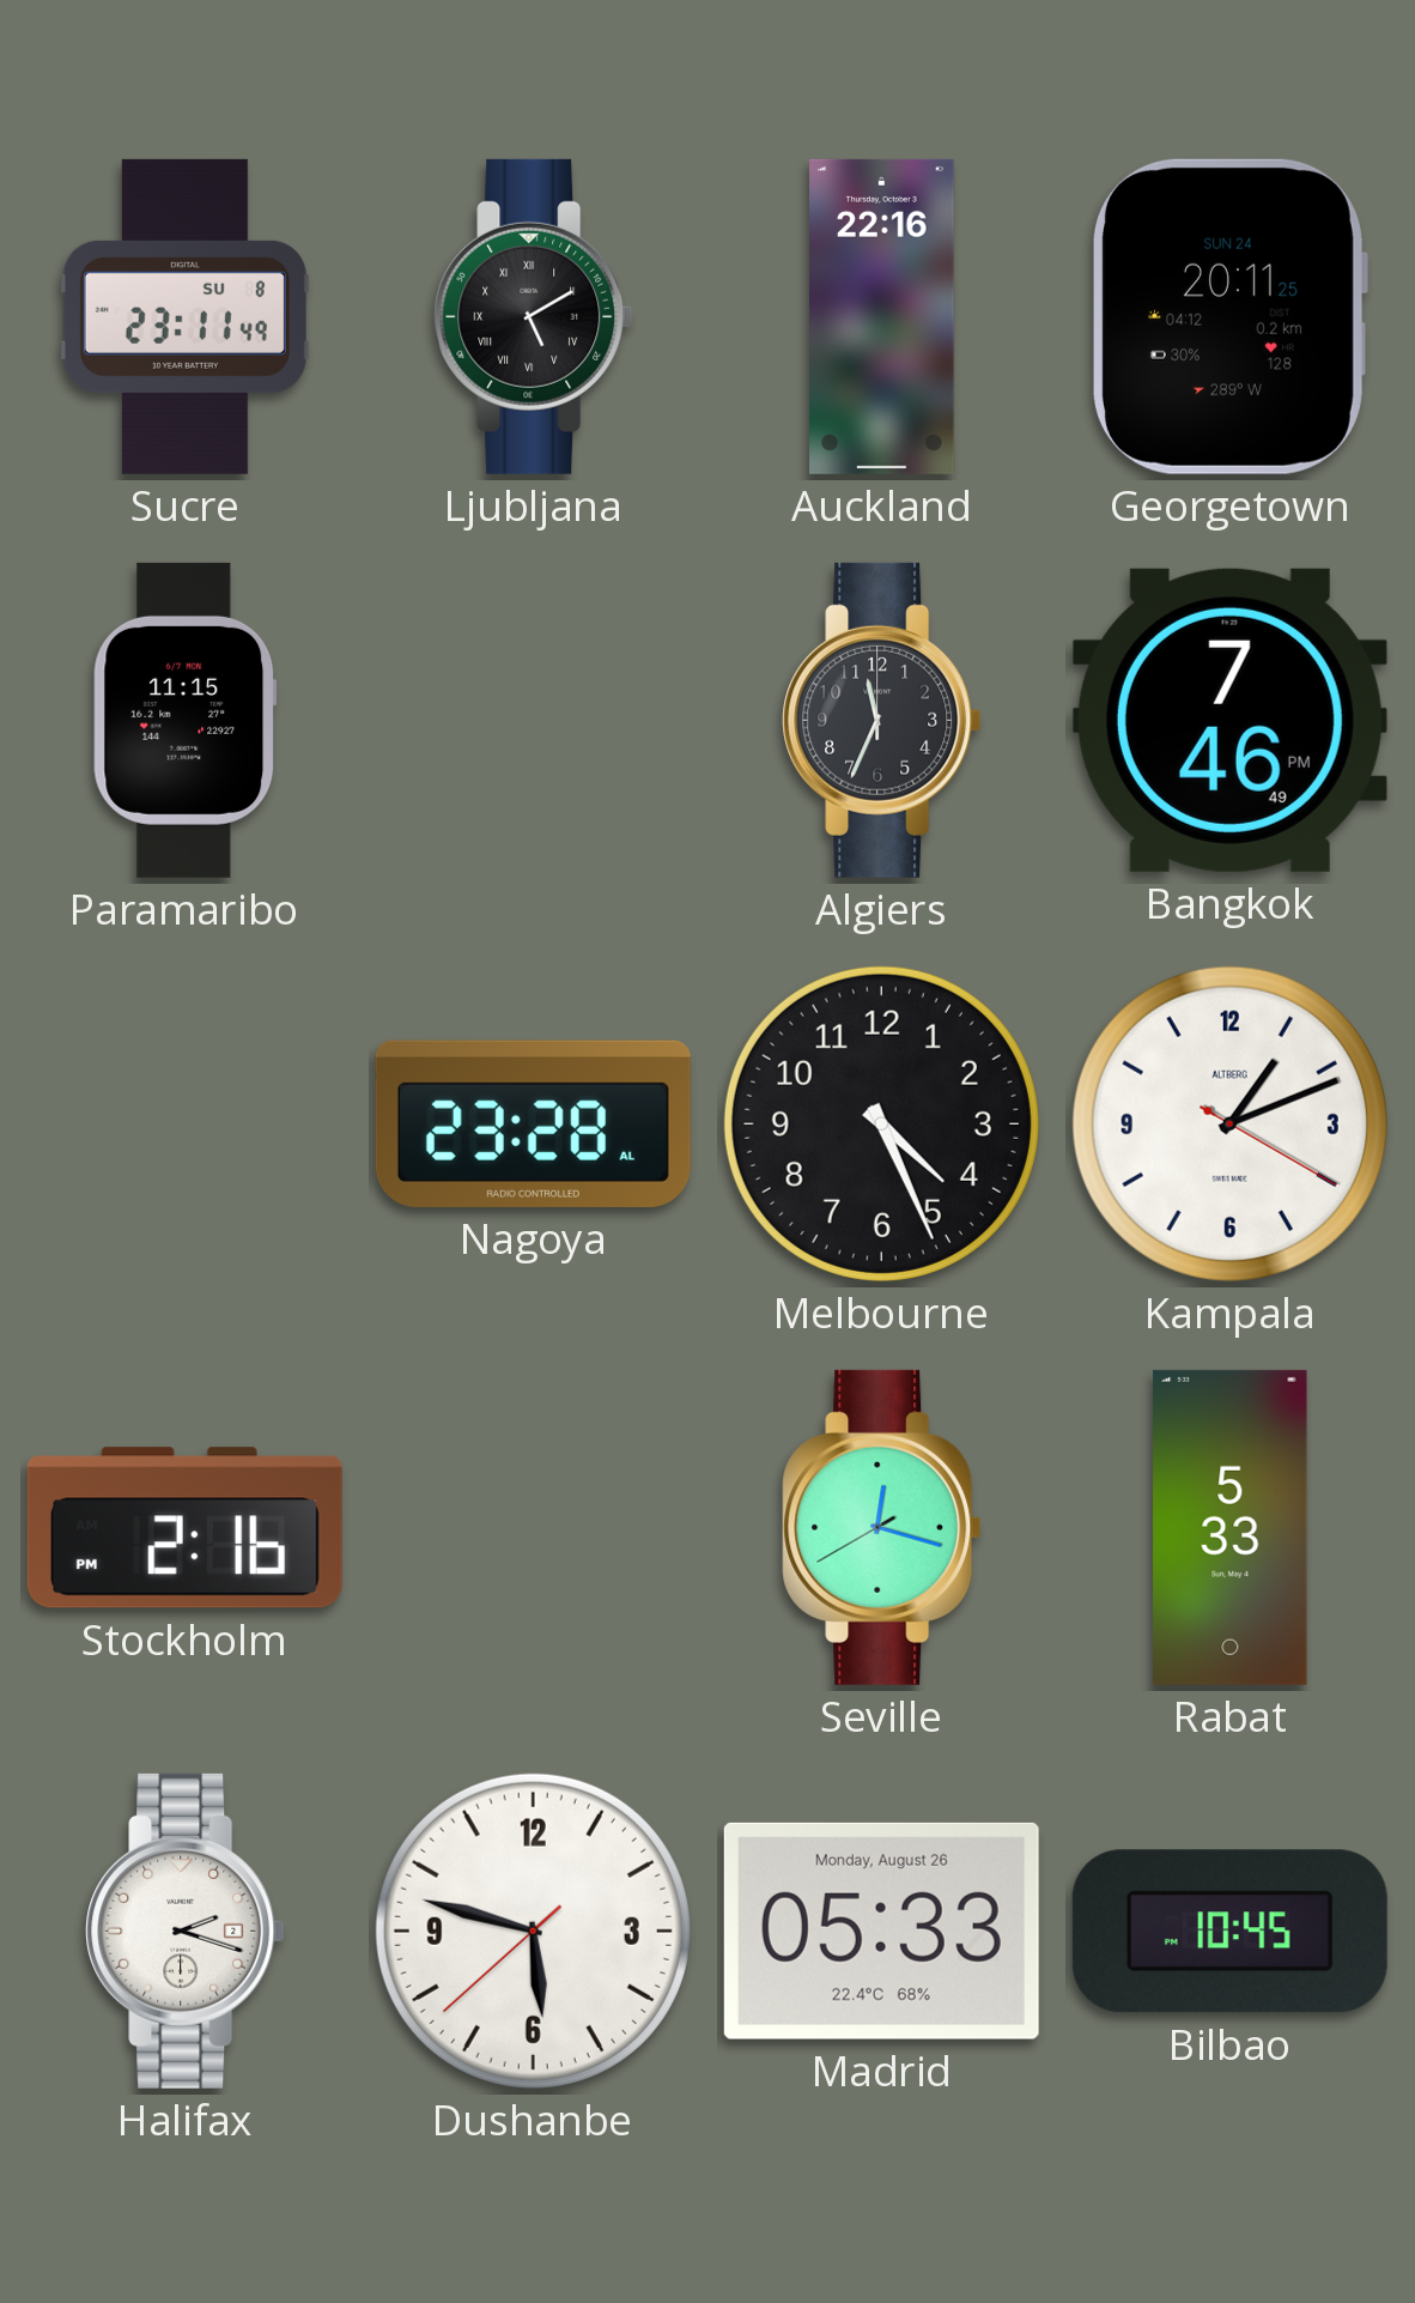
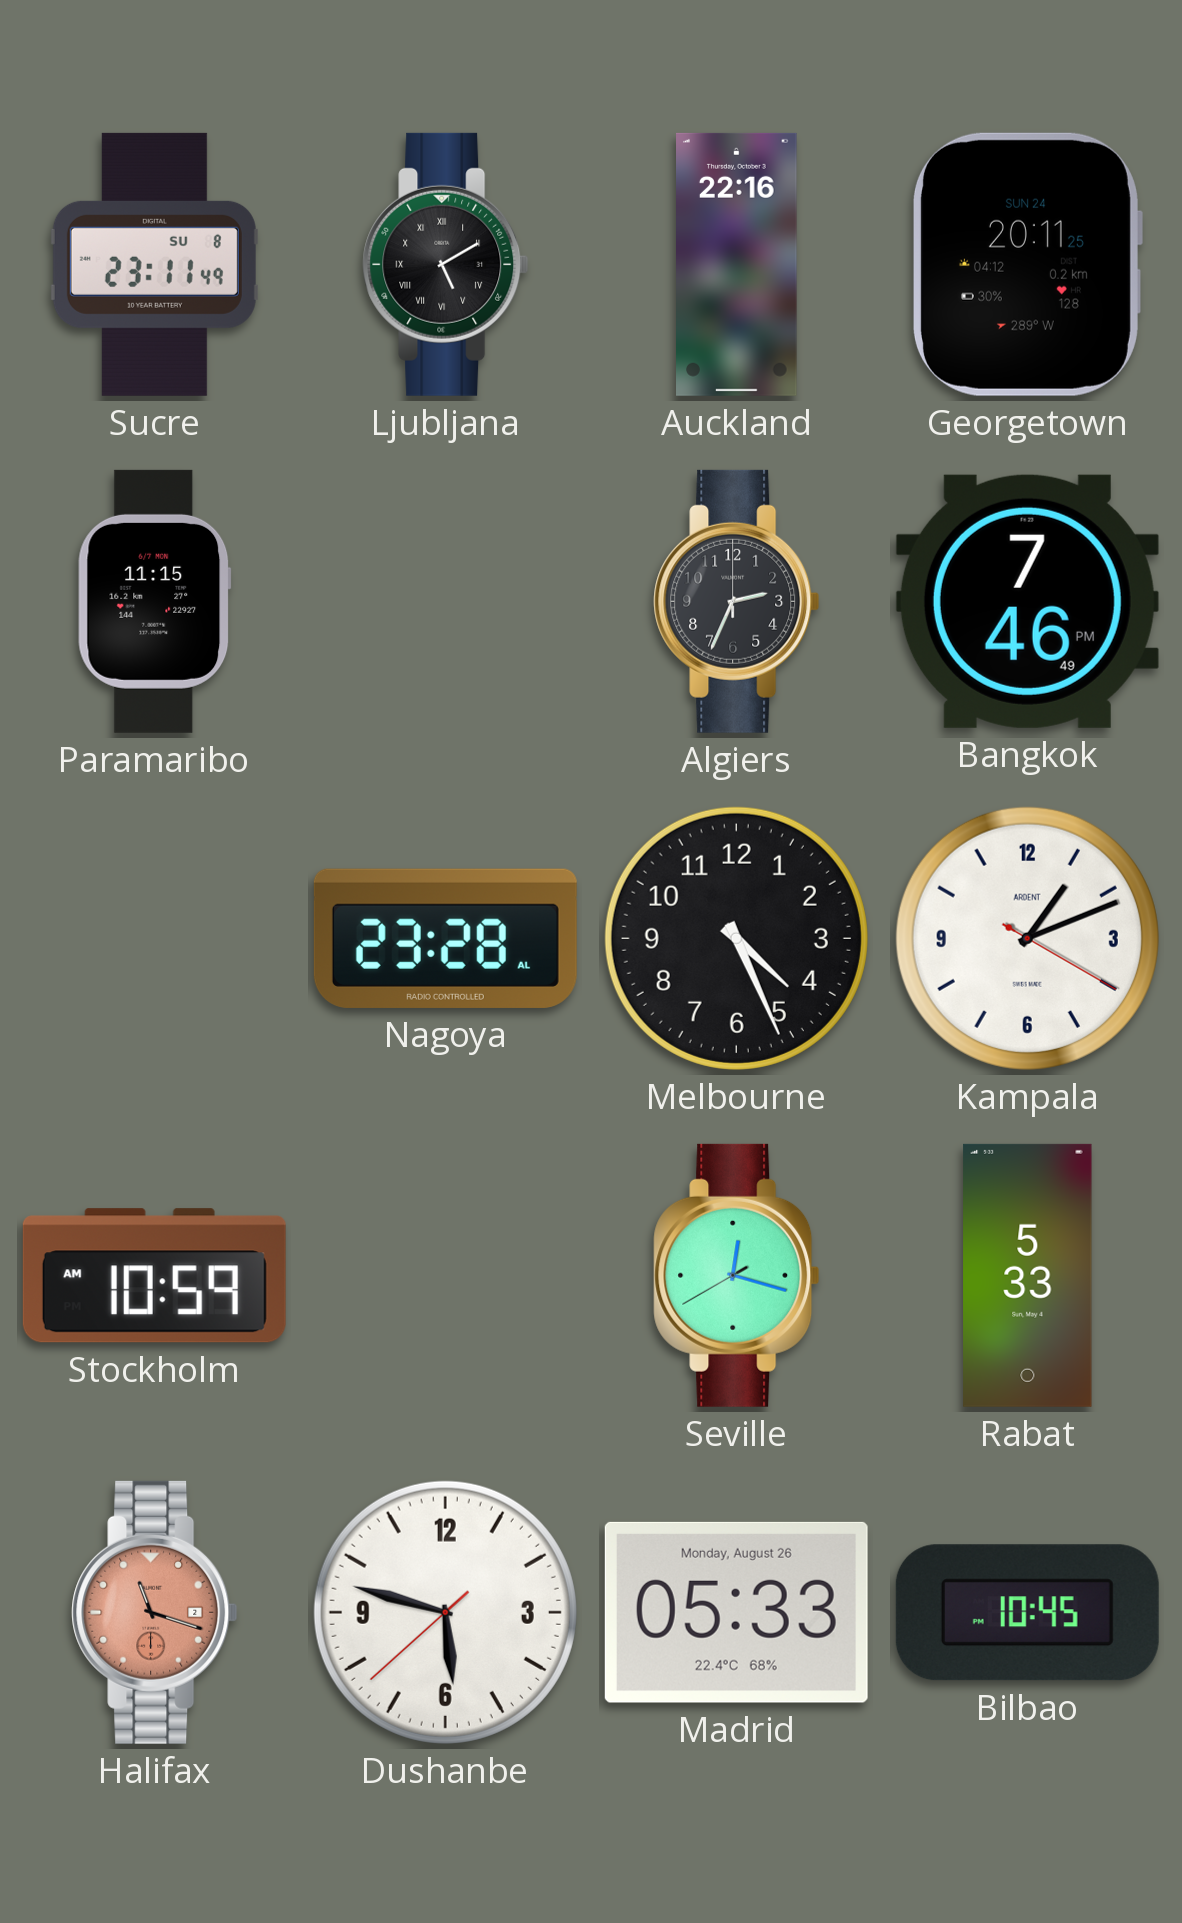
Algiers: 11:34 -> 2:34 (737, 601)
Kampala brand: ALTBERG -> ARDENT (1027, 938)
Stockholm: 2:16 -> 10:59 (154, 1276)
Halifax: 2:18 -> 11:18 (155, 1612)
Halifax dial: white -> salmon (155, 1612)
